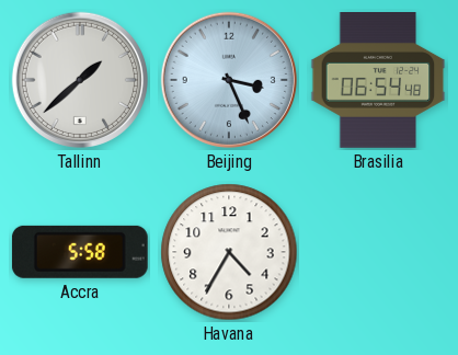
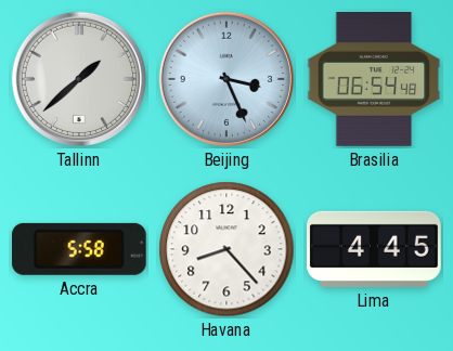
Havana: 4:35 -> 8:23 (226, 249)
Lima: none -> 4:45 (375, 249)
